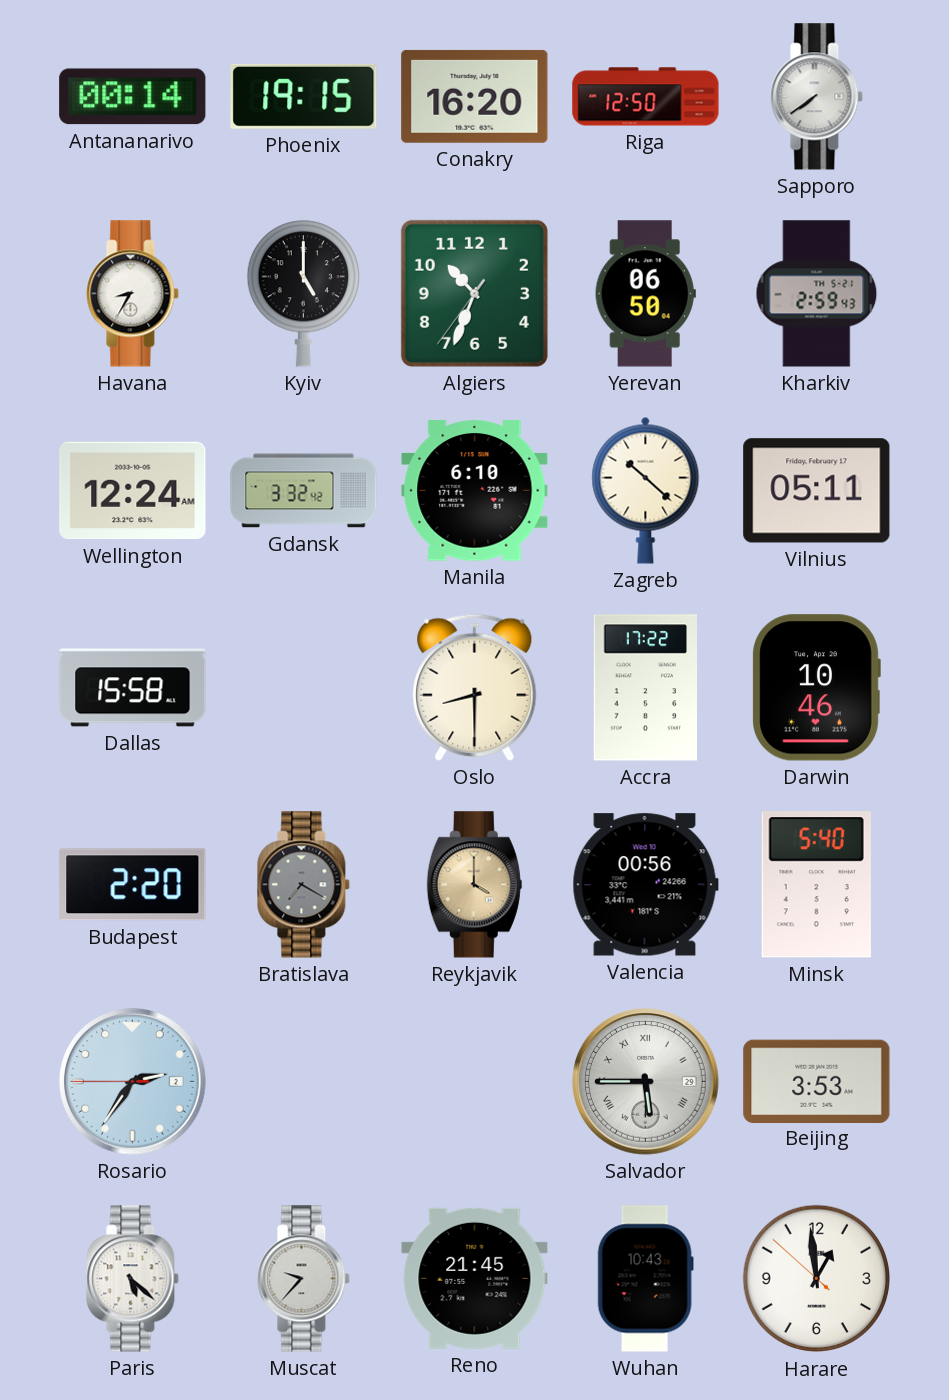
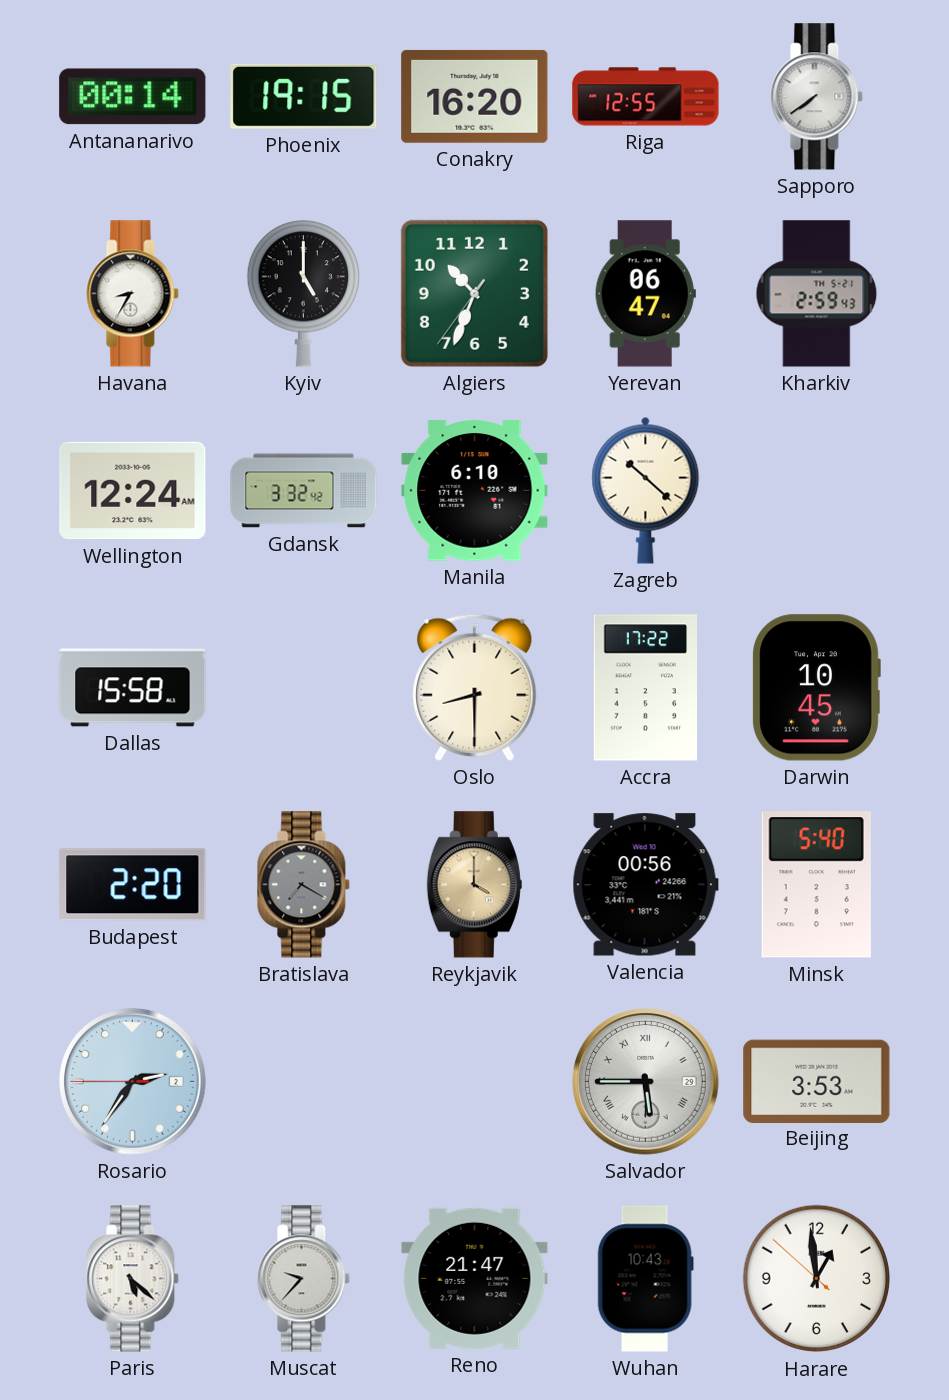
Riga: 12:50 -> 12:55 (646, 97)
Yerevan: 06:50 -> 06:47 (645, 294)
Vilnius: 05:11 -> none (817, 491)
Darwin: 10:46 -> 10:45 (816, 688)
Reno: 21:45 -> 21:47 (475, 1278)
